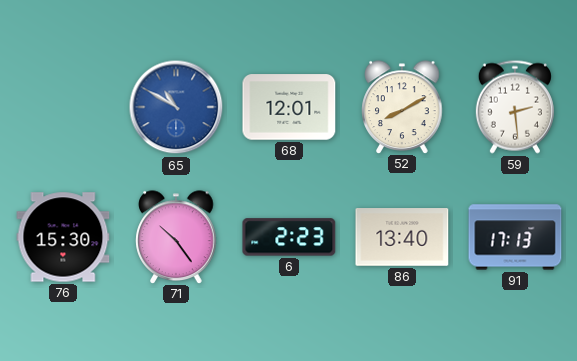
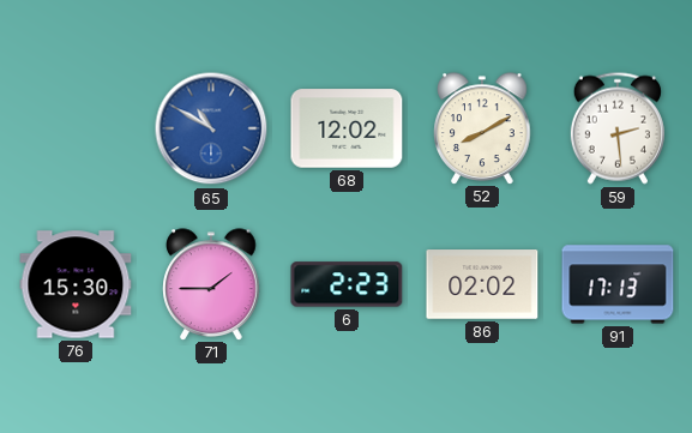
68: 12:01 -> 12:02 (347, 128)
71: 10:24 -> 1:45 (211, 284)
86: 13:40 -> 02:02 (482, 284)
